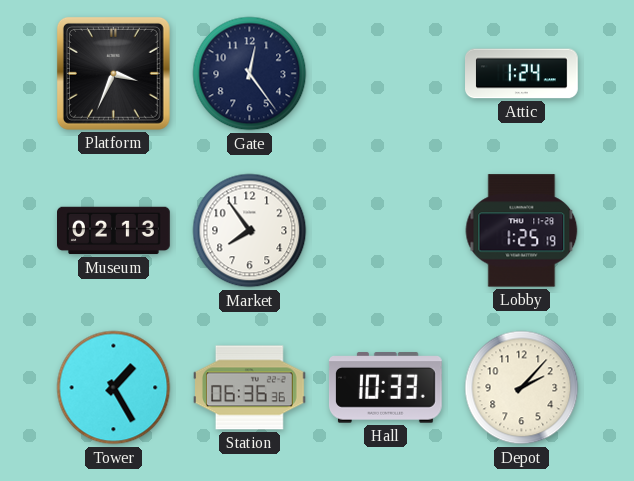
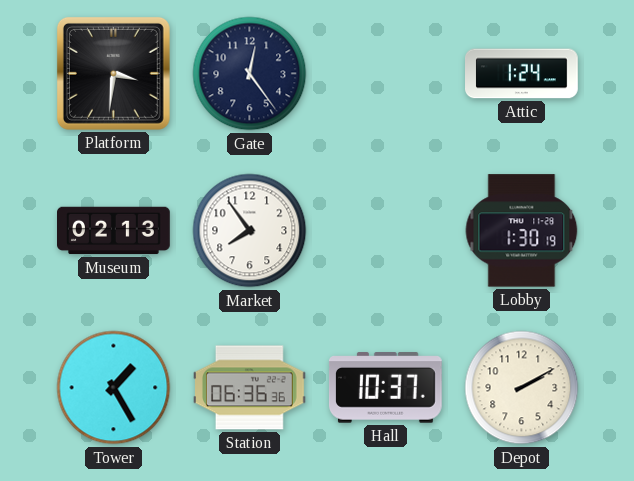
Platform: 3:34 -> 3:31 (113, 73)
Lobby: 1:25 -> 1:30 (522, 231)
Hall: 10:33 -> 10:37 (385, 388)
Depot: 2:07 -> 2:10 (522, 388)
